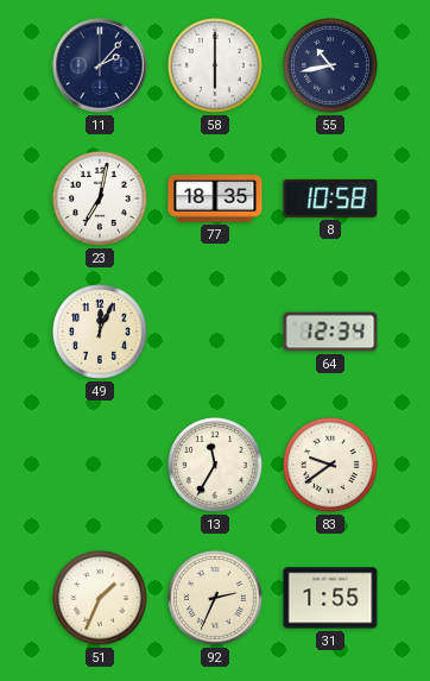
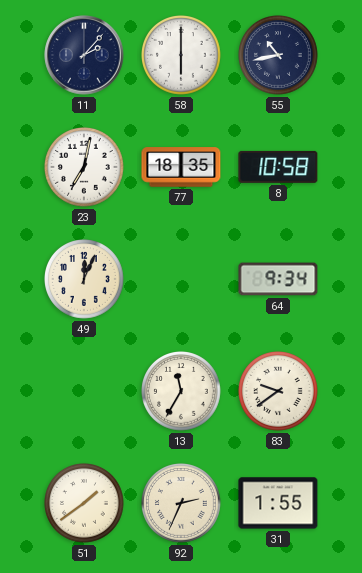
64: 12:34 -> 9:34 (278, 279)
51: 1:34 -> 1:39 (85, 504)
